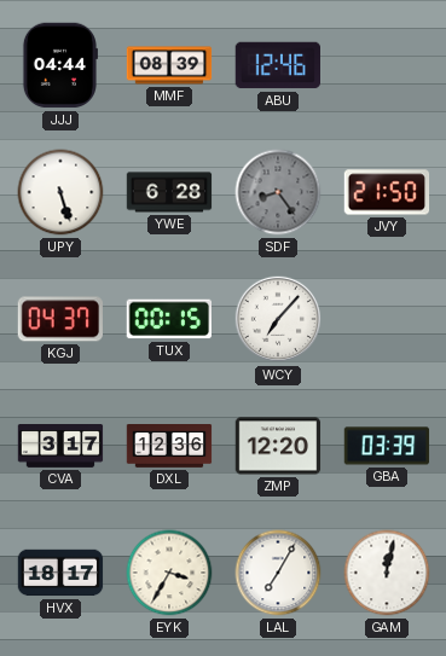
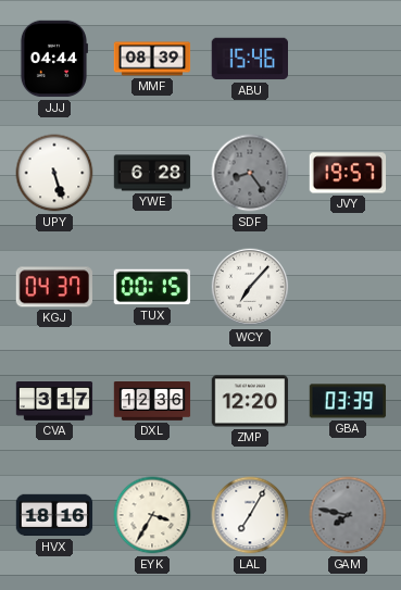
ABU: 12:46 -> 15:46 (250, 59)
JVY: 21:50 -> 19:57 (348, 173)
HVX: 18:17 -> 18:16 (54, 515)
GAM: 12:02 -> 7:47 (348, 515)
GAM dial: white -> grey (348, 515)
